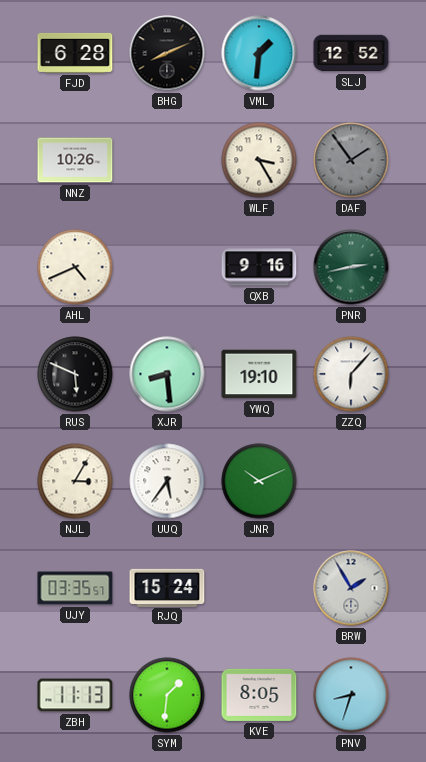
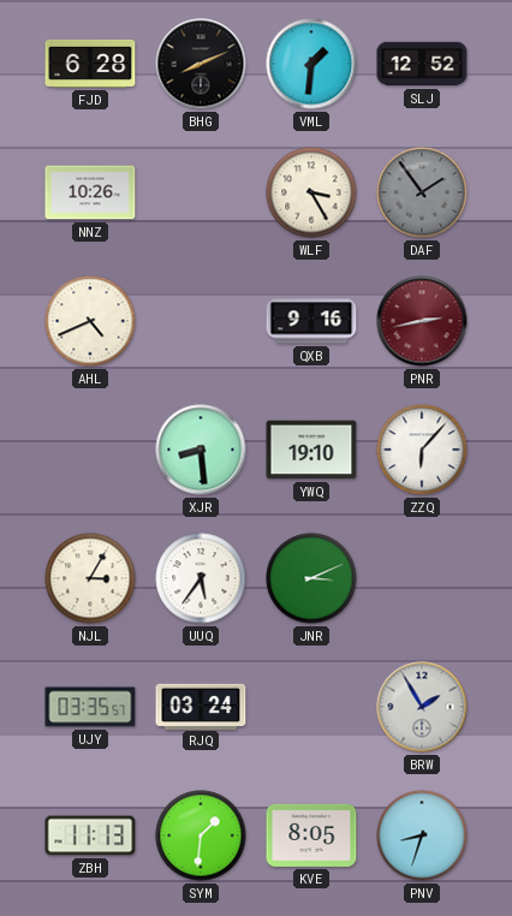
PNR dial: green -> burgundy (422, 321)
RUS: 5:49 -> none (75, 374)
JNR: 10:11 -> 3:11 (311, 578)
RJQ: 15:24 -> 03:24 (201, 706)
